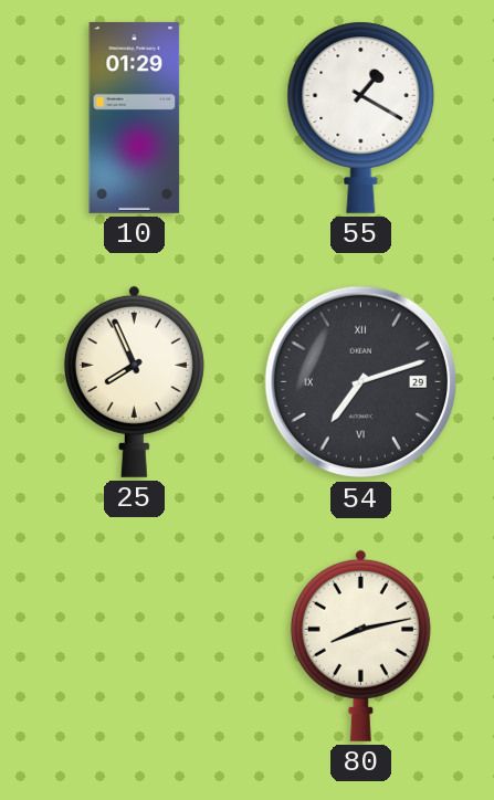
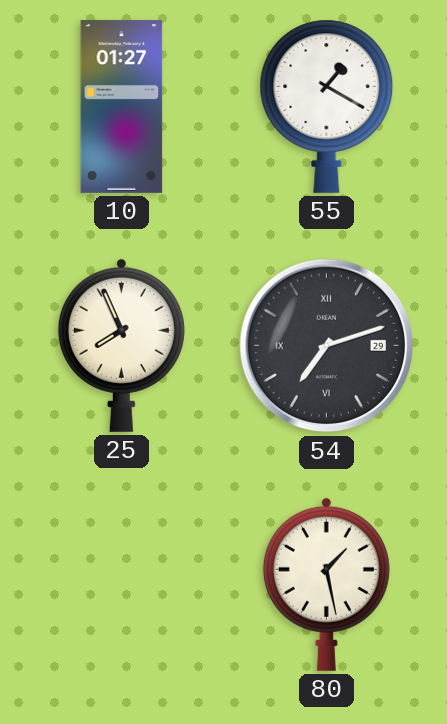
10: 01:29 -> 01:27 (122, 106)
80: 8:13 -> 1:28 (326, 584)
